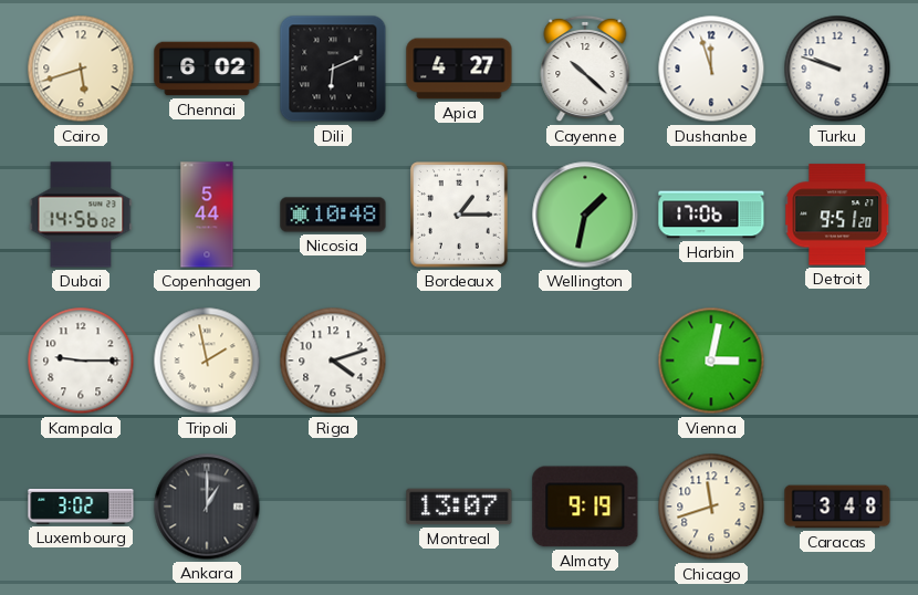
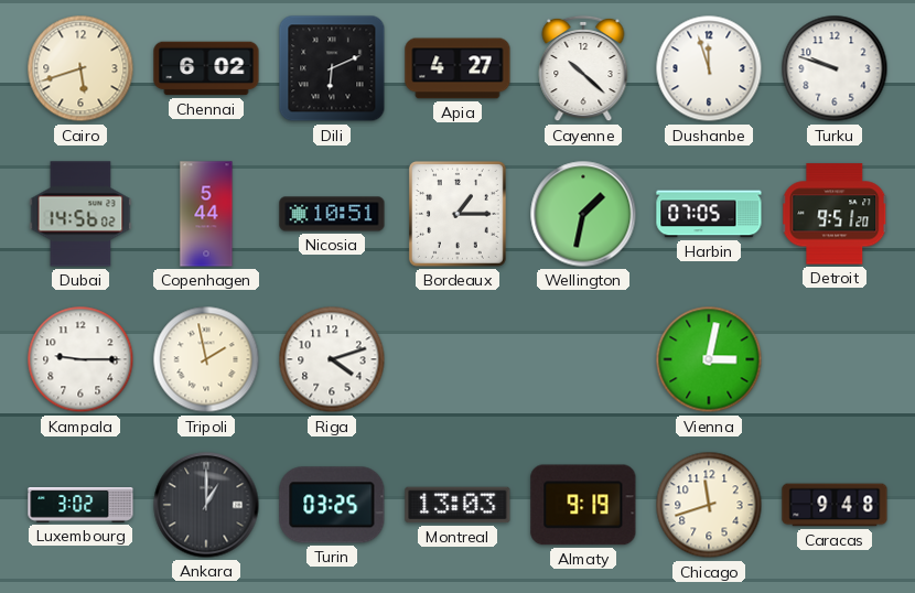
Nicosia: 10:48 -> 10:51 (332, 214)
Harbin: 17:06 -> 07:05 (709, 214)
Turin: none -> 03:25 (332, 505)
Montreal: 13:07 -> 13:03 (457, 505)
Caracas: 3:48 -> 9:48 (835, 505)
